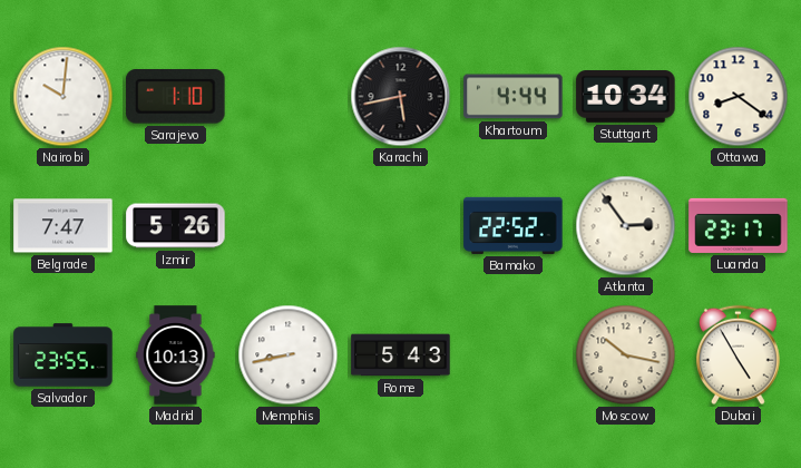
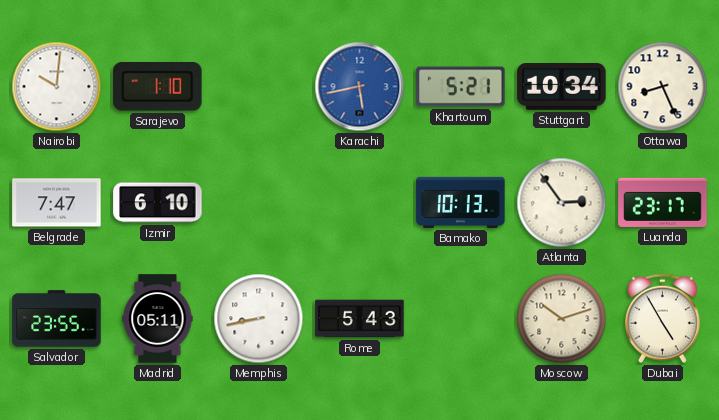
Karachi dial: black -> blue (360, 87)
Khartoum: 4:44 -> 5:21 (461, 87)
Ottawa: 8:21 -> 8:26 (663, 87)
Izmir: 5:26 -> 6:10 (158, 203)
Bamako: 22:52 -> 10:13 (461, 202)
Madrid: 10:13 -> 05:11 (158, 319)
Moscow: 10:17 -> 10:12 (562, 319)
